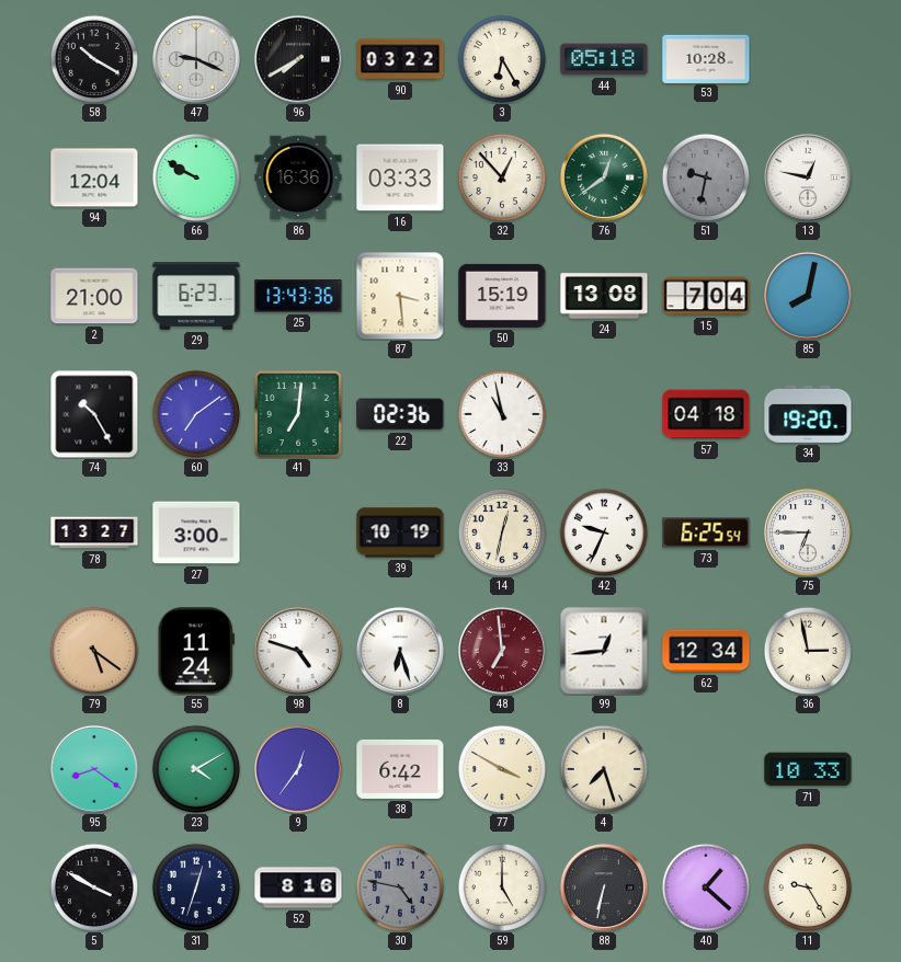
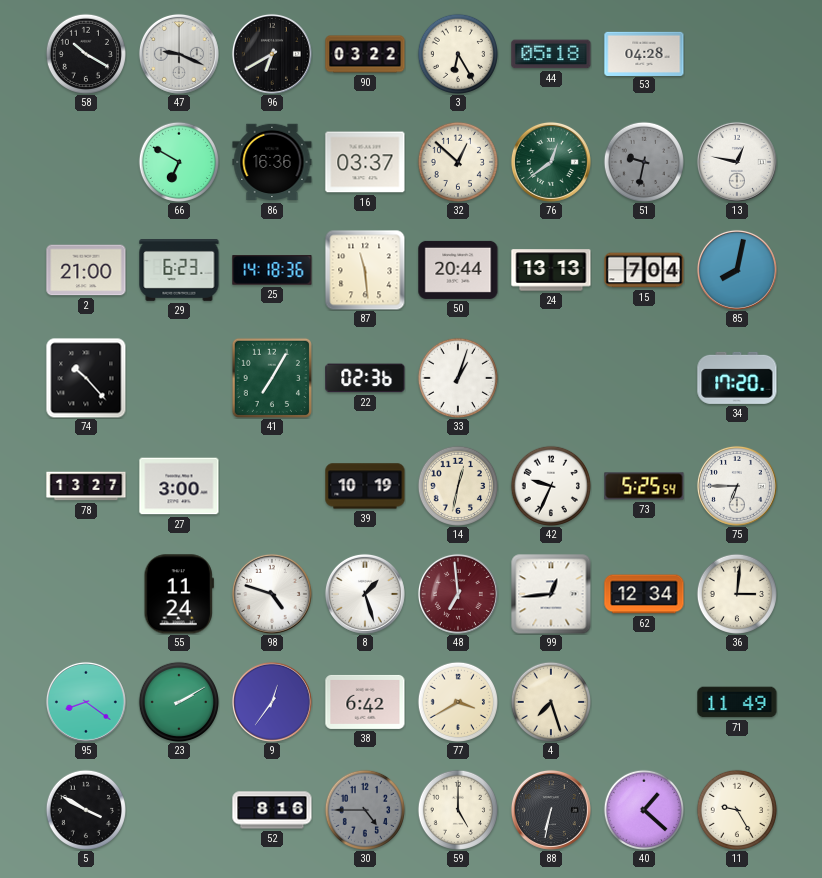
96: 7:40 -> 6:40 (272, 54)
53: 10:28 -> 04:28 (644, 53)
94: 12:04 -> none (94, 177)
66: 9:50 -> 6:50 (178, 161)
16: 03:33 -> 03:37 (365, 162)
32: 12:53 -> 12:52 (457, 161)
25: 13:43 -> 14:18 (272, 270)
87: 3:29 -> 11:29 (365, 270)
50: 15:19 -> 20:44 (458, 270)
24: 13:08 -> 13:13 (551, 270)
74: 10:25 -> 10:23 (86, 378)
60: 7:09 -> none (195, 413)
41: 7:01 -> 7:05 (272, 378)
33: 10:58 -> 1:03 (457, 377)
57: 04:18 -> none (706, 414)
34: 19:20 -> 17:20 (737, 378)
73: 6:25 -> 5:25 (644, 486)
79: 5:21 -> none (93, 650)
8: 6:27 -> 1:27 (365, 594)
36: 2:58 -> 3:01 (736, 593)
23: 4:10 -> 2:10 (178, 701)
77: 3:50 -> 3:40 (457, 701)
71: 10:33 -> 11:49 (737, 702)
31: 12:33 -> none (195, 886)
30: 4:47 -> 4:45 (364, 809)
